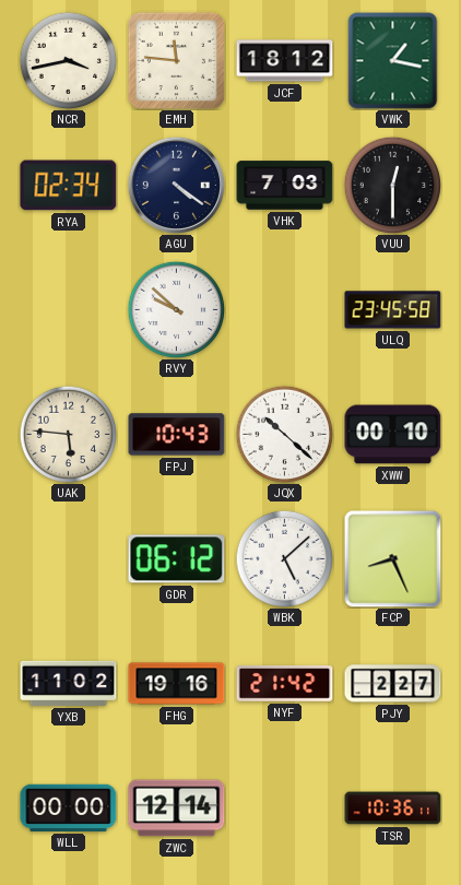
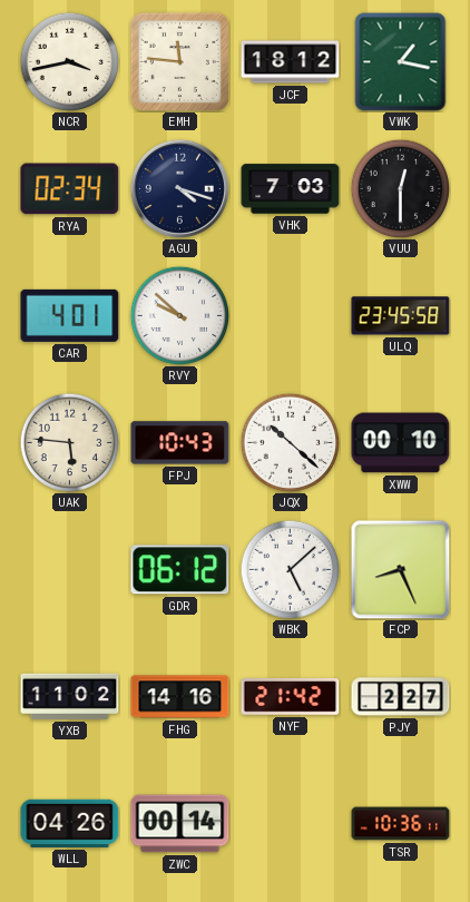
AGU: 4:21 -> 4:18 (179, 188)
CAR: none -> 4:01 (70, 315)
FHG: 19:16 -> 14:16 (180, 697)
WLL: 00:00 -> 04:26 (70, 823)
ZWC: 12:14 -> 00:14 (180, 824)
